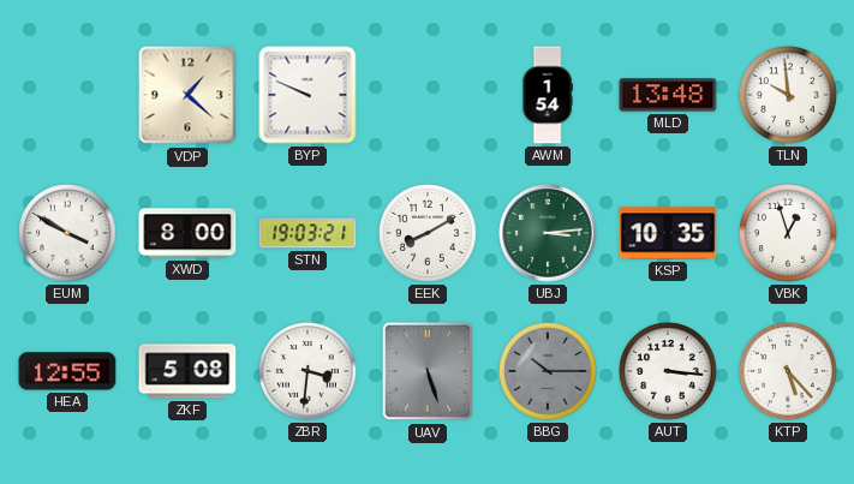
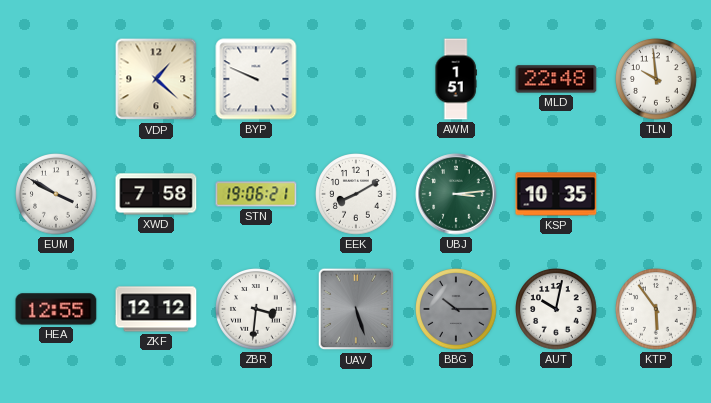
AWM: 1:54 -> 1:51 (456, 79)
MLD: 13:48 -> 22:48 (556, 79)
XWD: 8:00 -> 7:58 (156, 194)
STN: 19:03 -> 19:06 (256, 194)
VBK: 12:57 -> none (788, 233)
ZKF: 5:08 -> 12:12 (156, 309)
AUT: 3:16 -> 10:02 (556, 309)
KTP: 5:23 -> 5:54 (656, 309)
